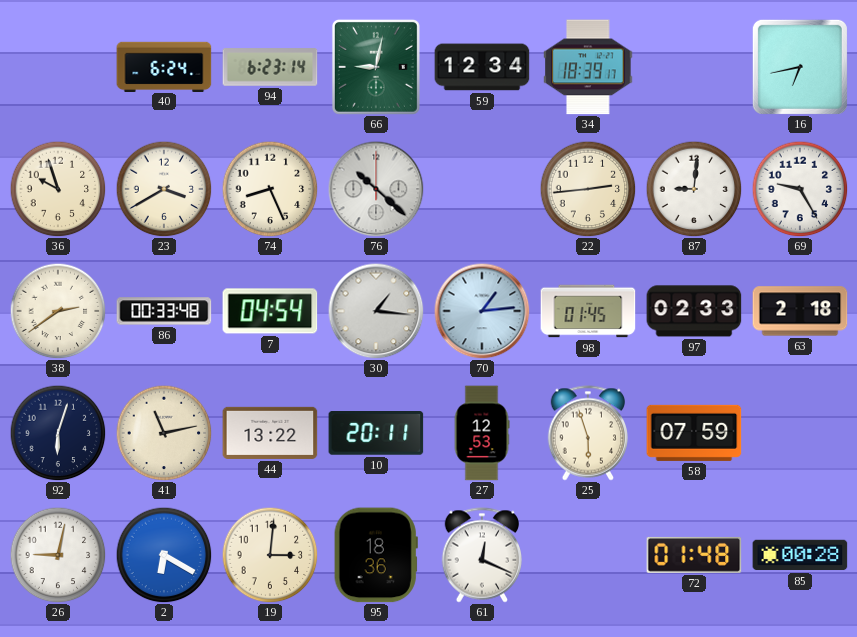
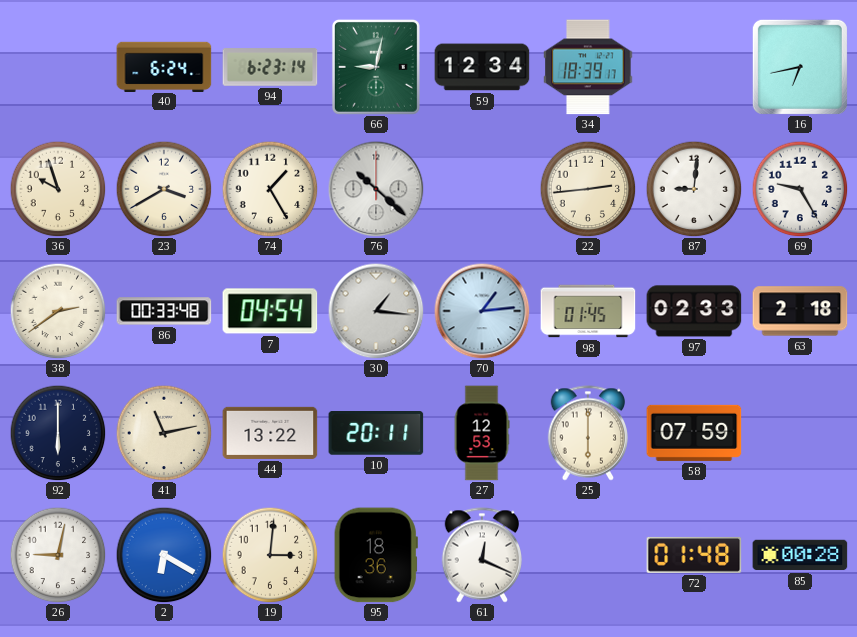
74: 8:26 -> 1:25 (270, 189)
92: 6:03 -> 6:00 (58, 433)
25: 5:57 -> 6:00 (588, 433)
